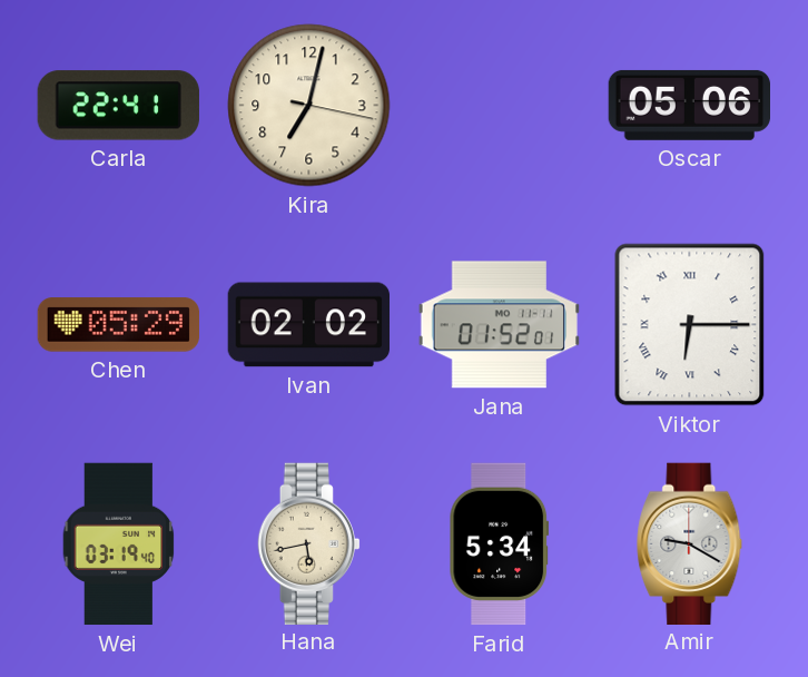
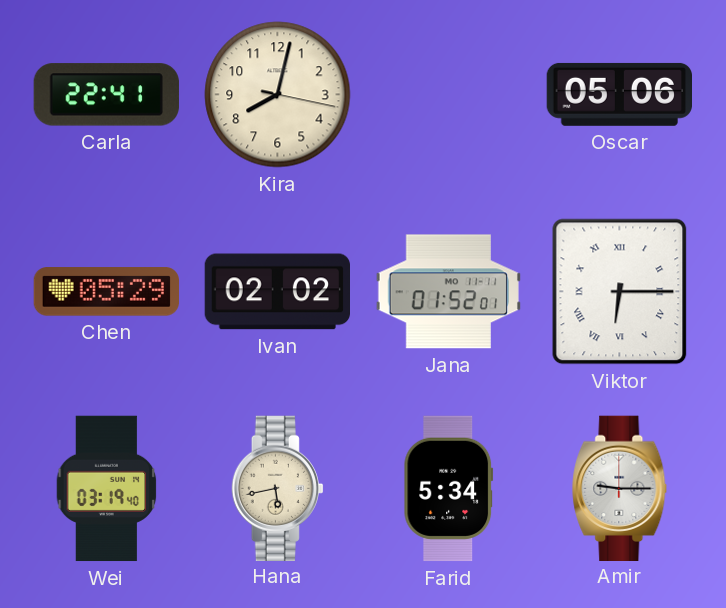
Kira: 7:02 -> 8:02 (278, 95)
Amir: 9:20 -> 9:15 (620, 488)
